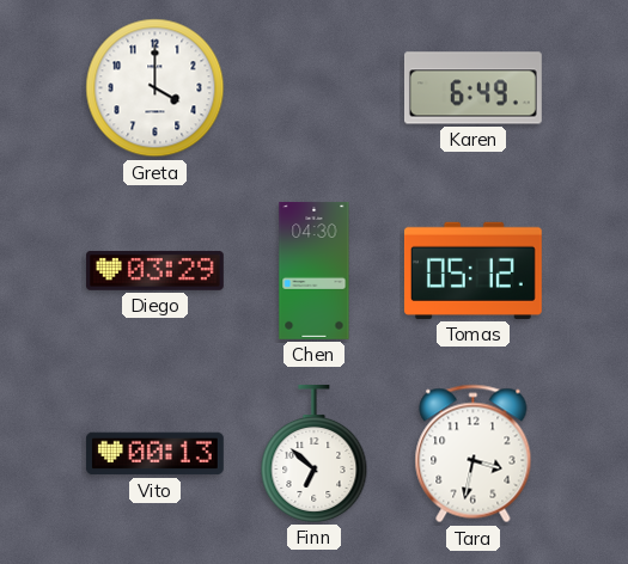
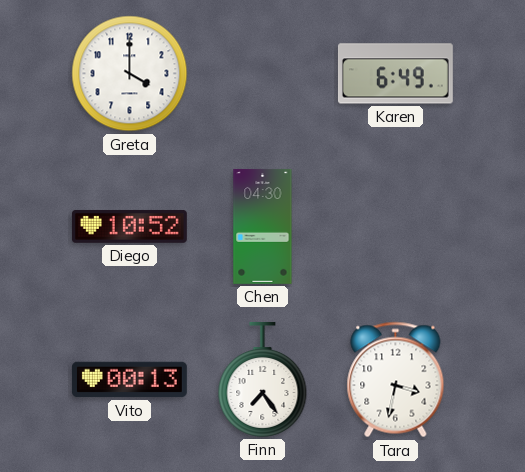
Diego: 03:29 -> 10:52 (129, 227)
Tomas: 05:12 -> none (472, 270)
Finn: 6:52 -> 7:24 (263, 379)
